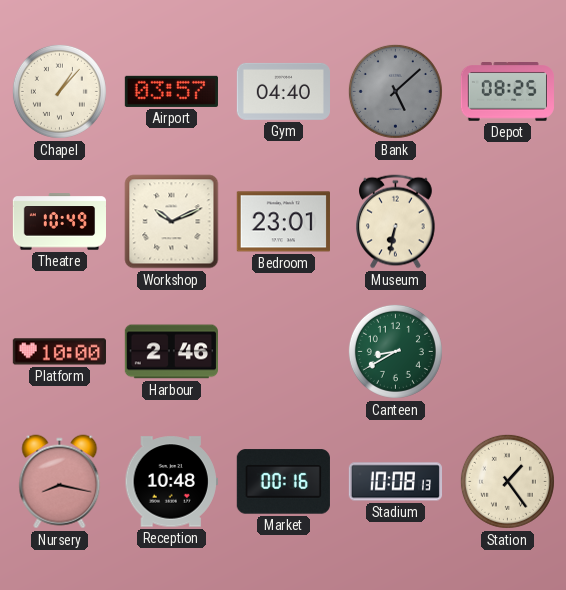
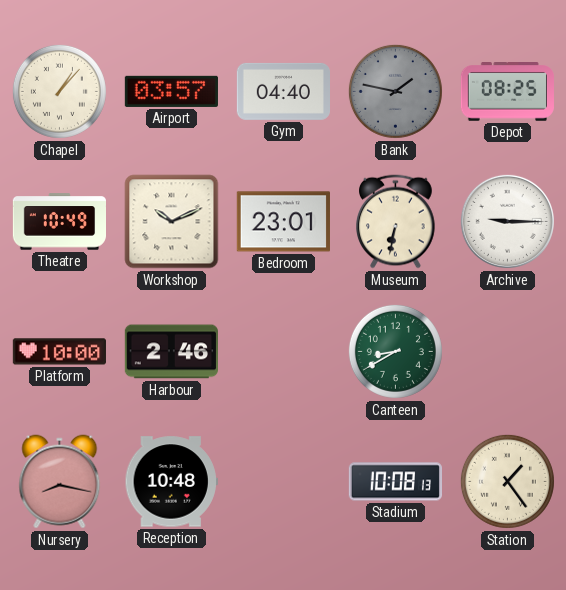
Bank: 5:08 -> 1:47 (395, 91)
Archive: none -> 9:15 (507, 221)
Market: 00:16 -> none (283, 482)
